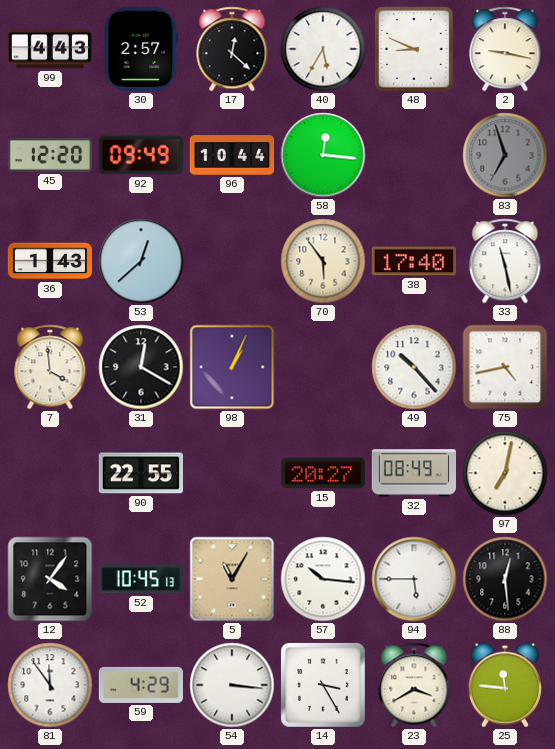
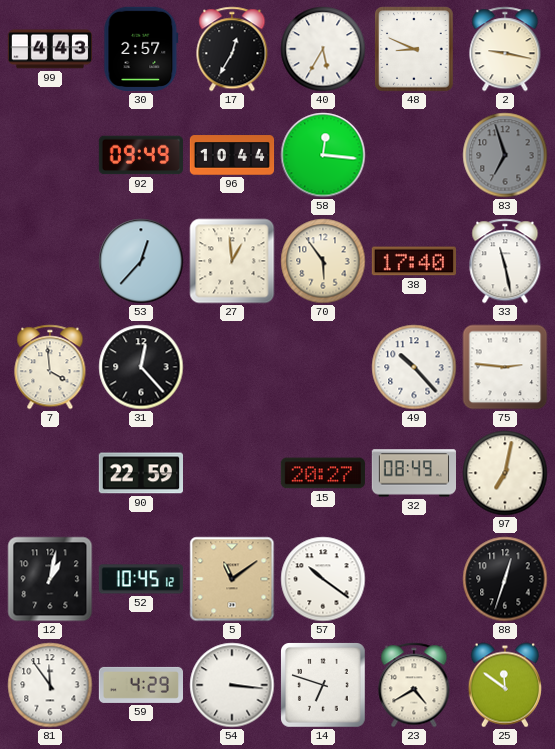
17: 12:22 -> 12:35 (232, 49)
45: 12:20 -> none (49, 156)
36: 1:43 -> none (50, 261)
53: 12:38 -> 12:37 (141, 261)
27: none -> 12:59 (232, 261)
31: 12:20 -> 12:23 (141, 367)
98: 1:04 -> none (232, 367)
75: 4:43 -> 2:46 (505, 367)
90: 22:55 -> 22:59 (140, 473)
12: 4:06 -> 1:02 (50, 579)
52: 10:45:13 -> 10:45:12 (141, 579)
5: 11:05 -> 11:09 (232, 579)
57: 10:16 -> 10:21 (323, 579)
94: 5:45 -> none (414, 579)
88: 12:29 -> 12:33 (505, 579)
14: 3:25 -> 6:48 (323, 685)
23: 3:40 -> 4:40 (414, 685)
25: 11:46 -> 11:51 (505, 685)
